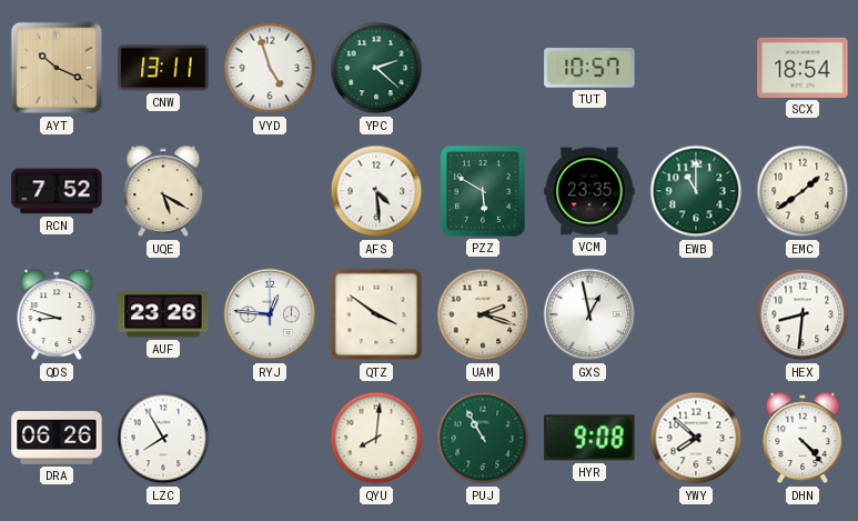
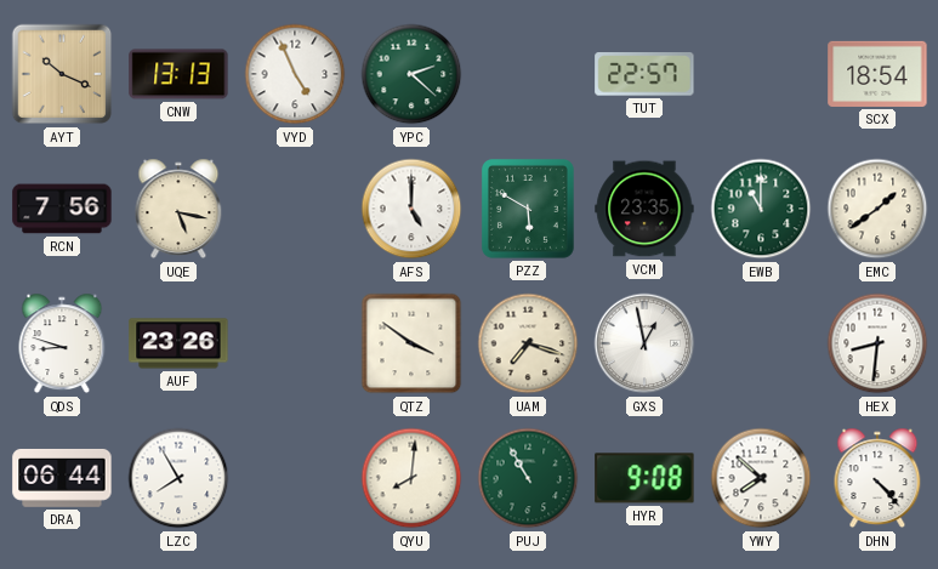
CNW: 13:11 -> 13:13 (178, 74)
VYD: 4:57 -> 4:56 (295, 74)
TUT: 10:57 -> 22:57 (644, 74)
RCN: 7:52 -> 7:56 (62, 209)
UQE: 5:20 -> 5:17 (178, 209)
AFS: 4:29 -> 5:00 (411, 209)
RYJ: 12:46 -> none (270, 314)
UAM: 2:18 -> 7:18 (528, 343)
DRA: 06:26 -> 06:44 (62, 478)
